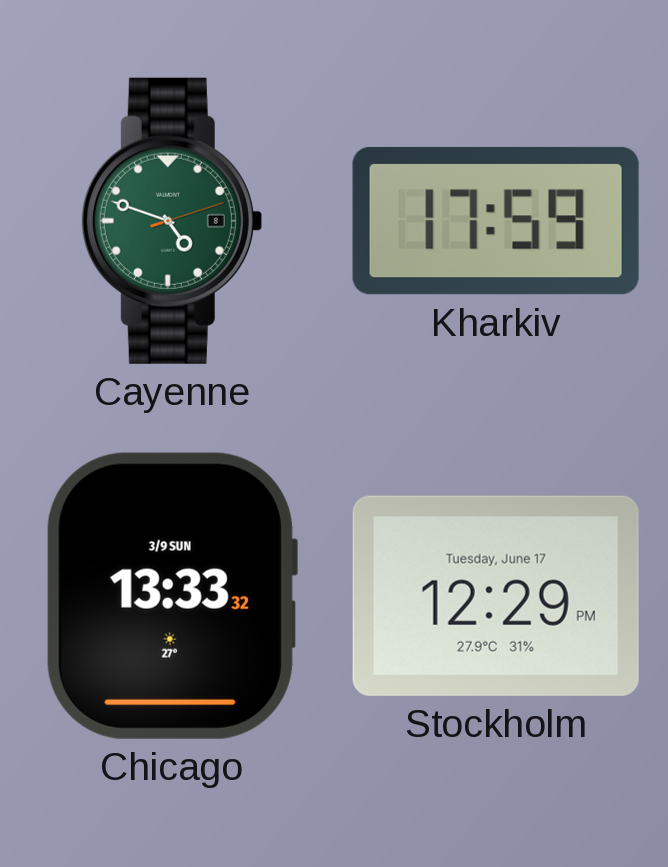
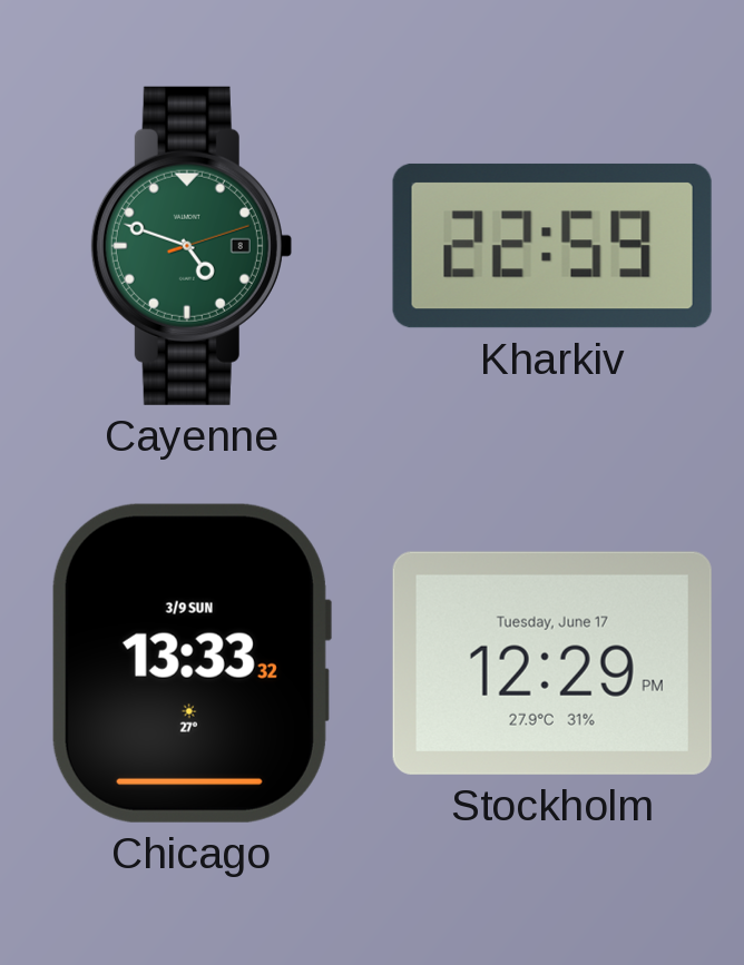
Kharkiv: 17:59 -> 22:59 (552, 246)
